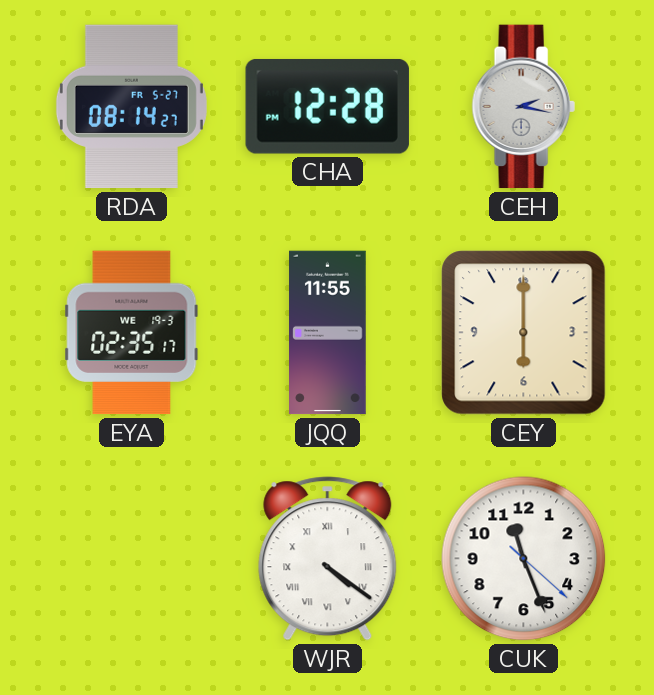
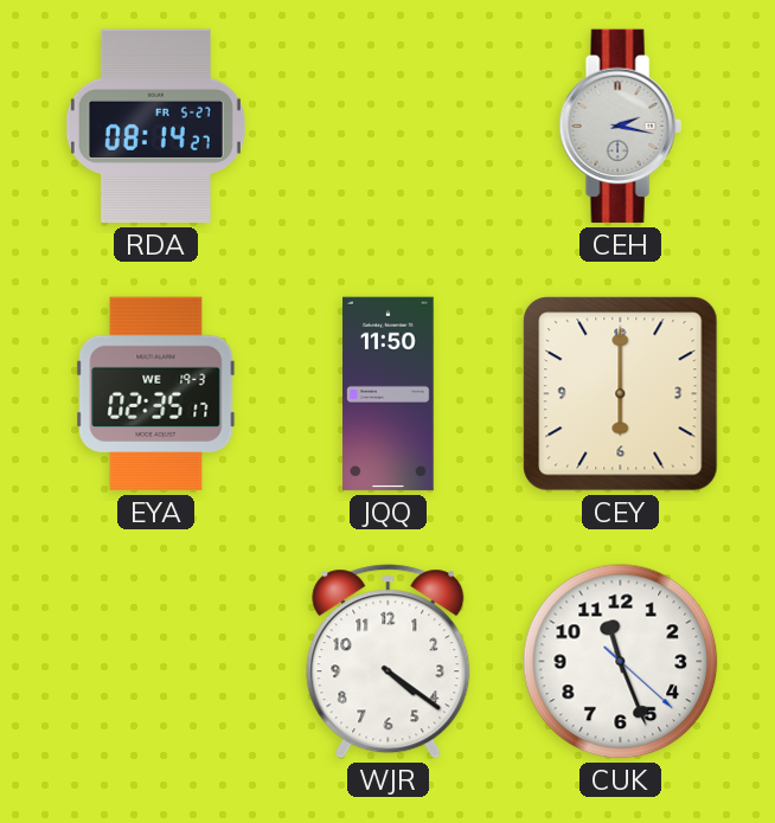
CHA: 12:28 -> none (327, 107)
JQQ: 11:55 -> 11:50 (389, 394)
WJR numerals: Roman -> Arabic (389, 662)
